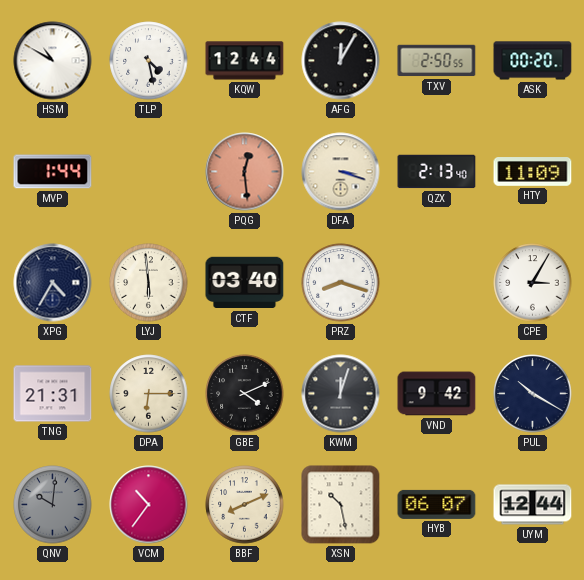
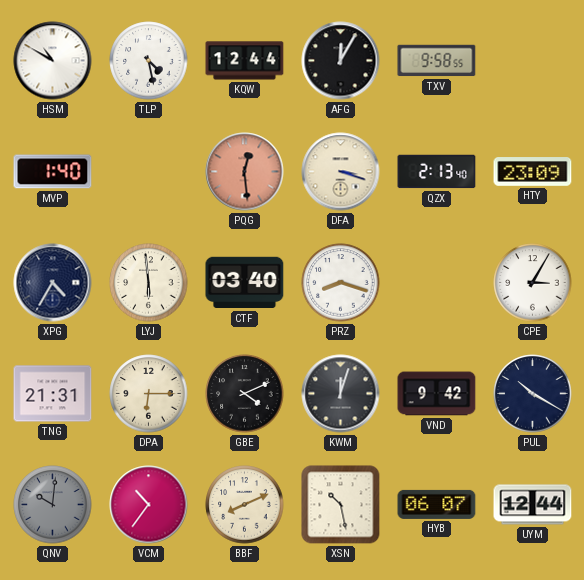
TXV: 2:50 -> 9:58 (437, 61)
ASK: 00:20 -> none (533, 61)
MVP: 1:44 -> 1:40 (53, 172)
HTY: 11:09 -> 23:09 (533, 172)
